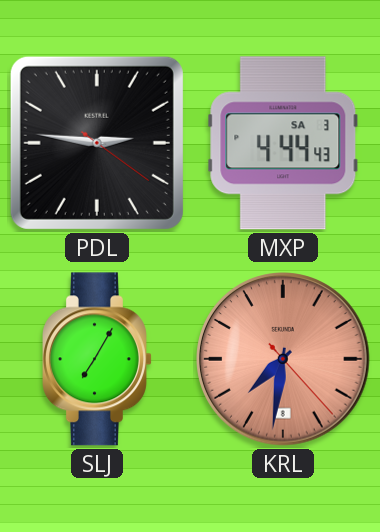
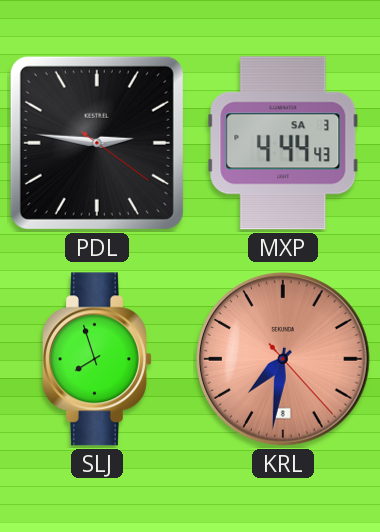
SLJ: 7:05 -> 7:57 (98, 359)
